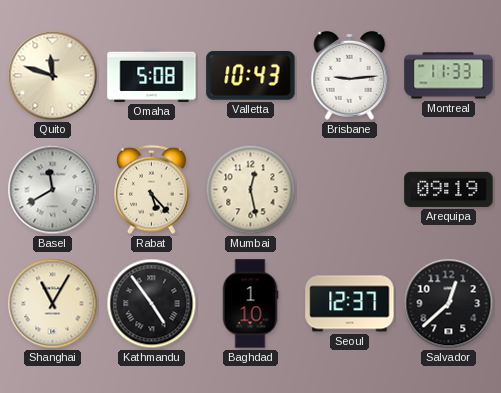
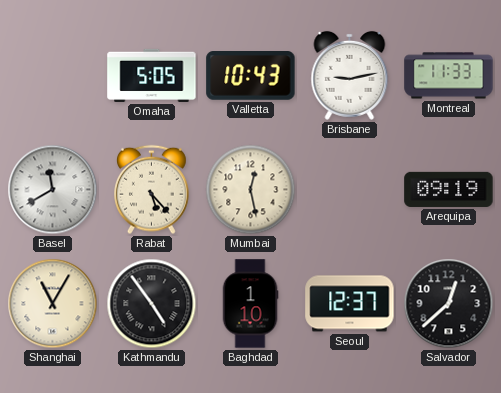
Quito: 11:48 -> none (53, 76)
Omaha: 5:08 -> 5:05 (152, 75)
Brisbane: 9:14 -> 9:13 (350, 75)
